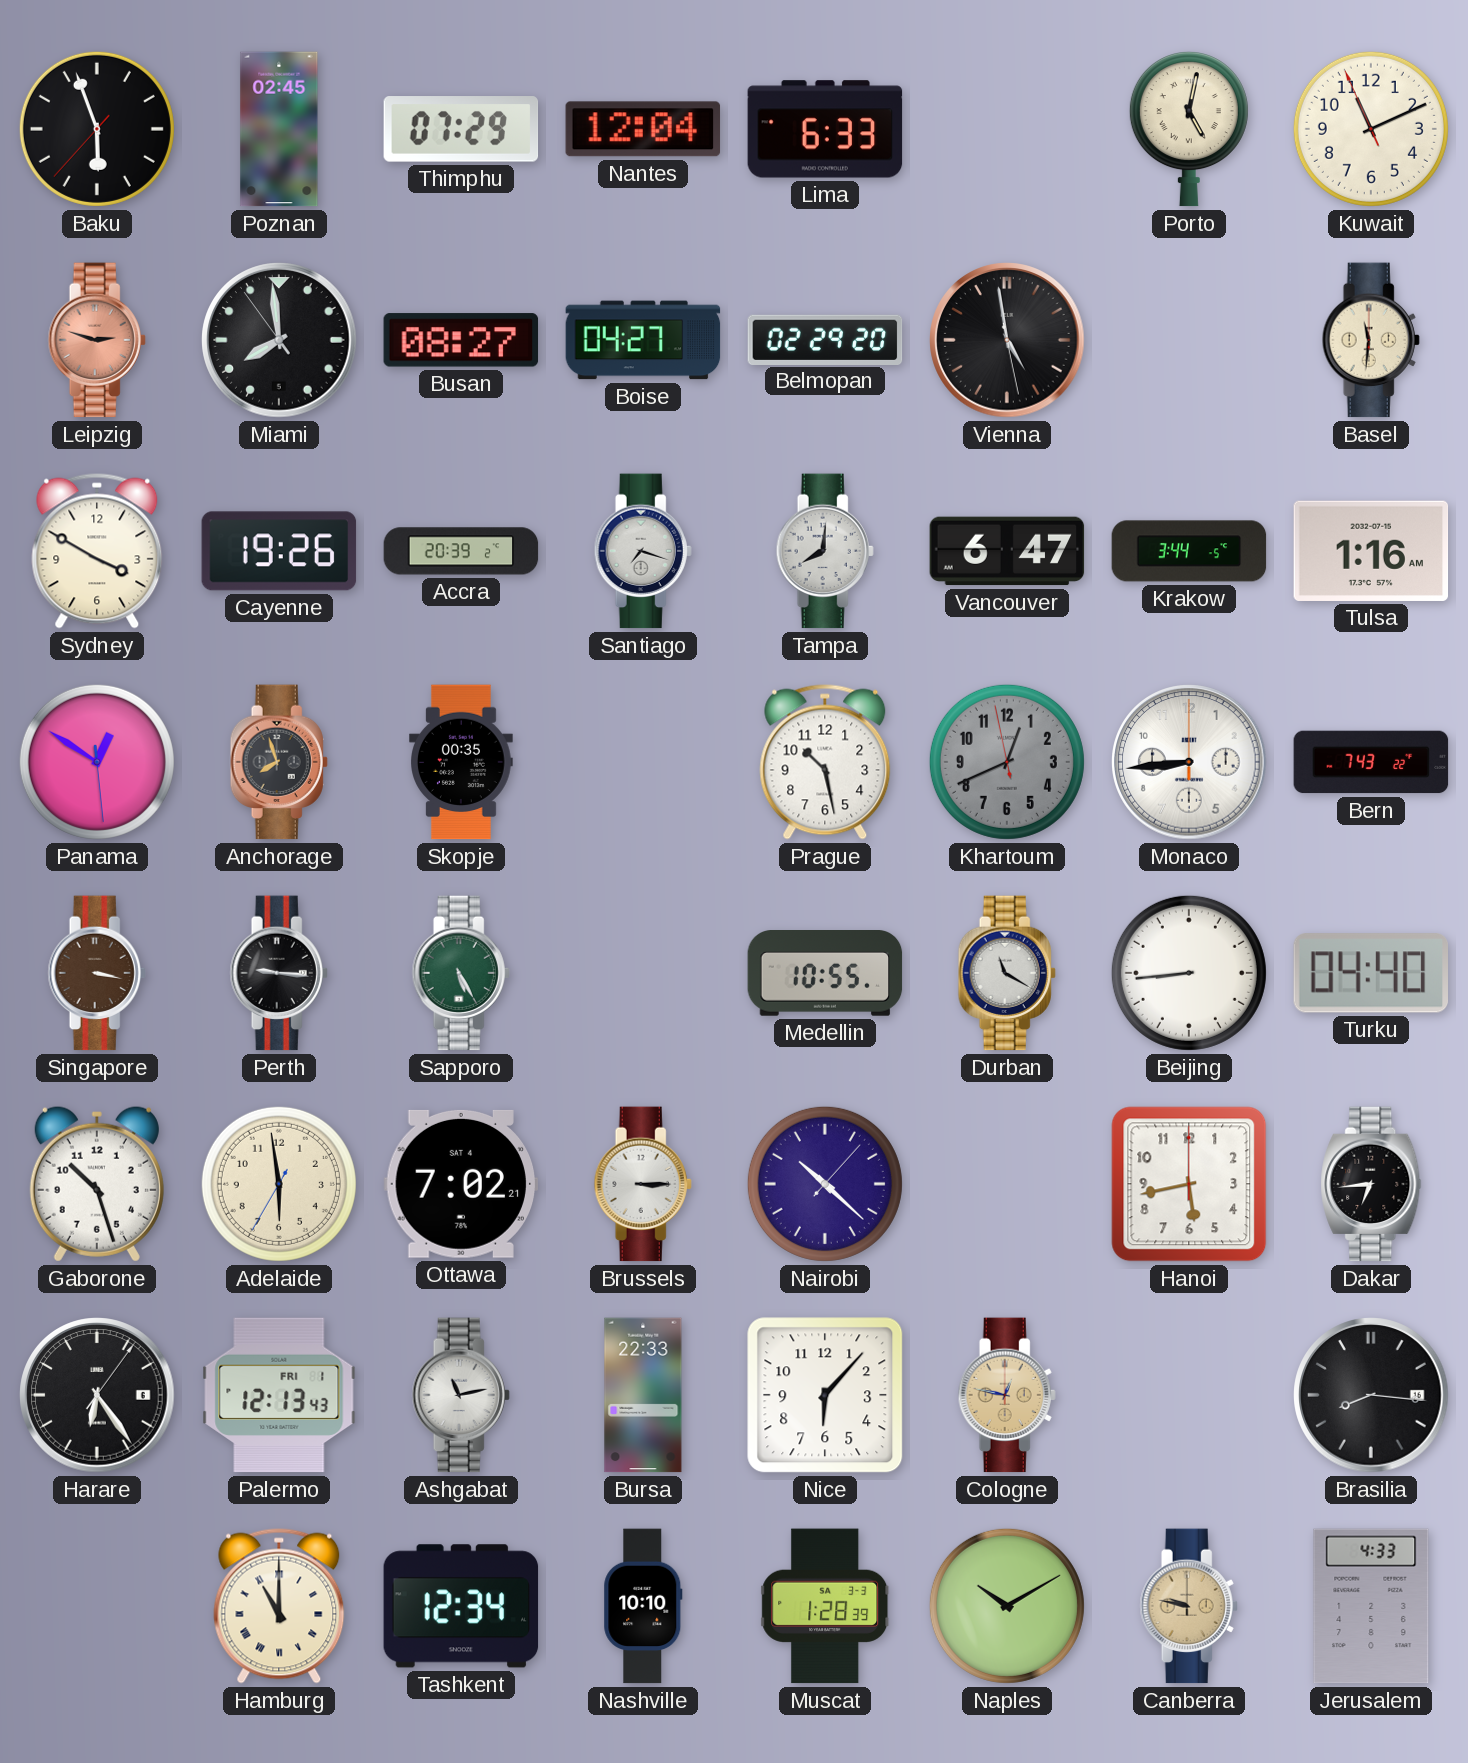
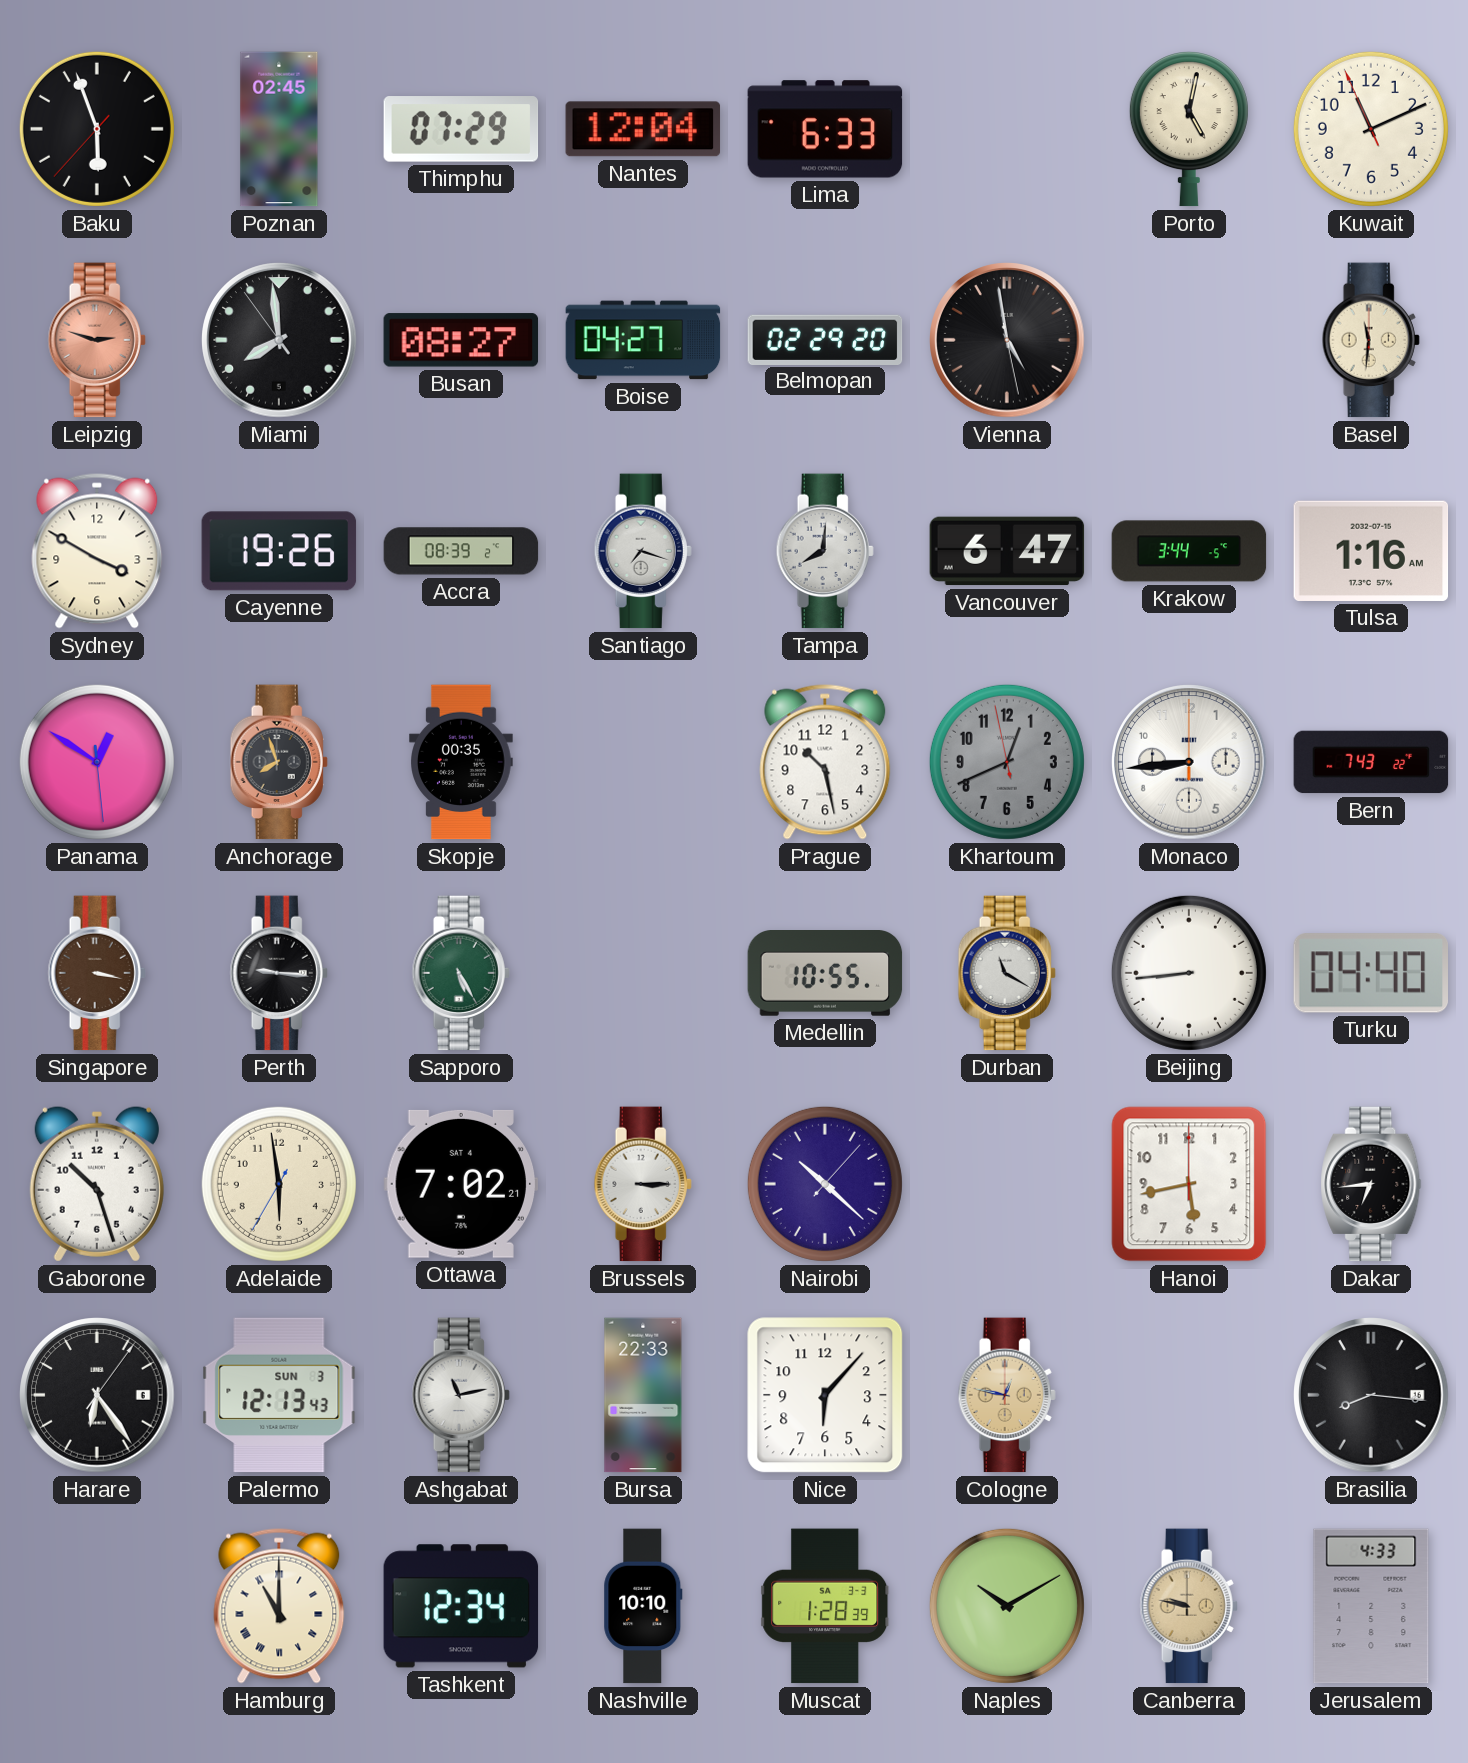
Accra: 20:39 -> 08:39 (461, 551)
Palermo date: FRI 1 -> SUN 3 (279, 1395)
